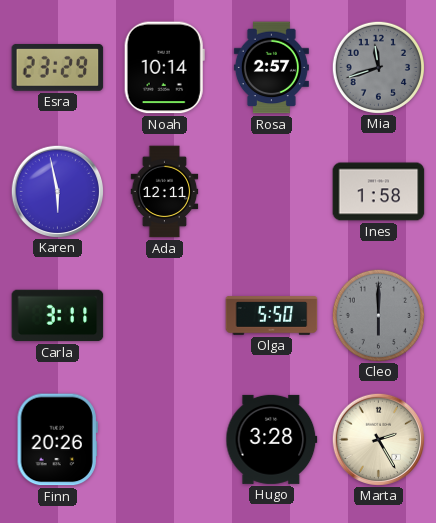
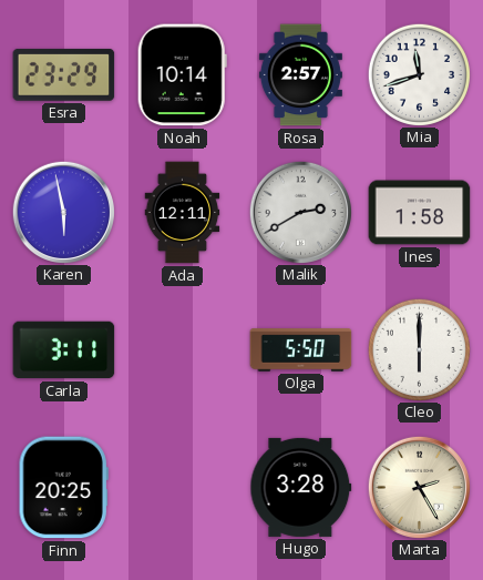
Mia dial: grey -> white (419, 74)
Malik: none -> 2:40 (300, 212)
Cleo dial: grey -> white (419, 349)
Finn: 20:26 -> 20:25 (63, 488)
